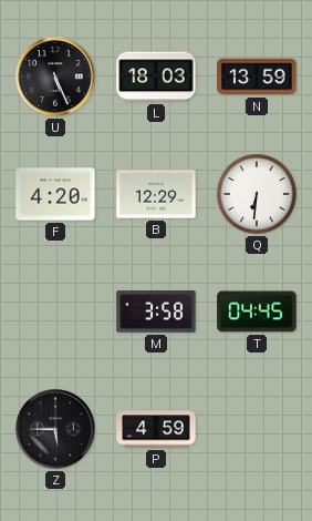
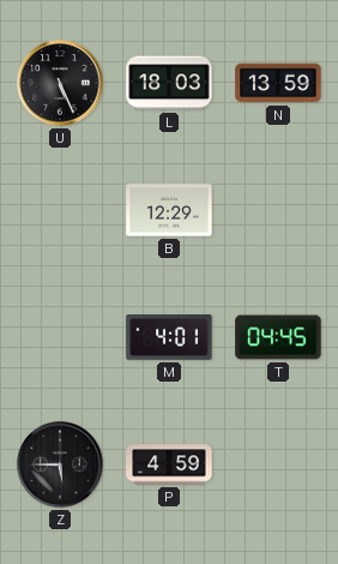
F: 4:20 -> none (55, 194)
Q: 6:31 -> none (257, 194)
M: 3:58 -> 4:01 (169, 338)
